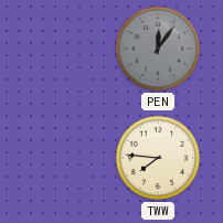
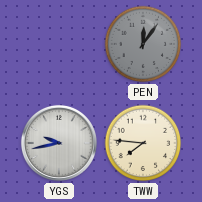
YGS: none -> 9:43 (59, 143)
